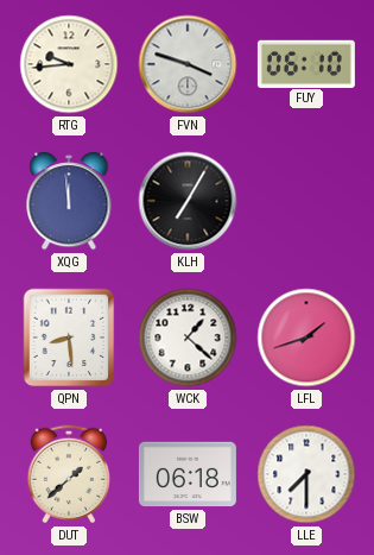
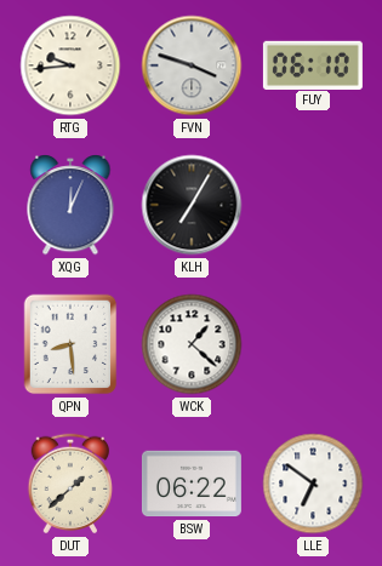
XQG: 11:59 -> 12:04 (70, 205)
LFL: 1:42 -> none (306, 338)
BSW: 06:18 -> 06:22 (192, 484)
LLE: 7:30 -> 6:51 (313, 484)
